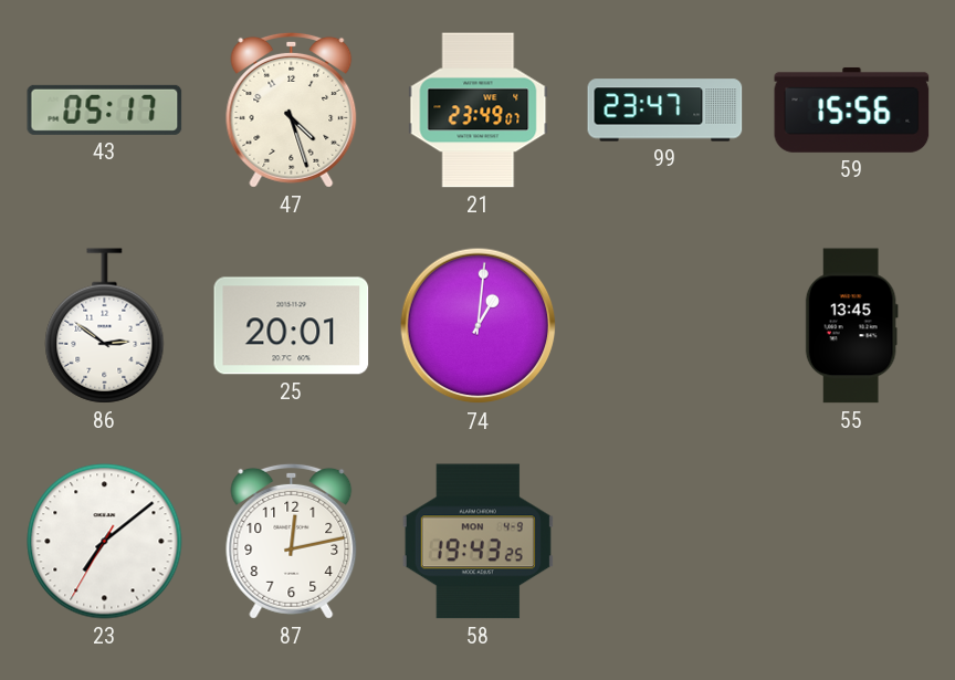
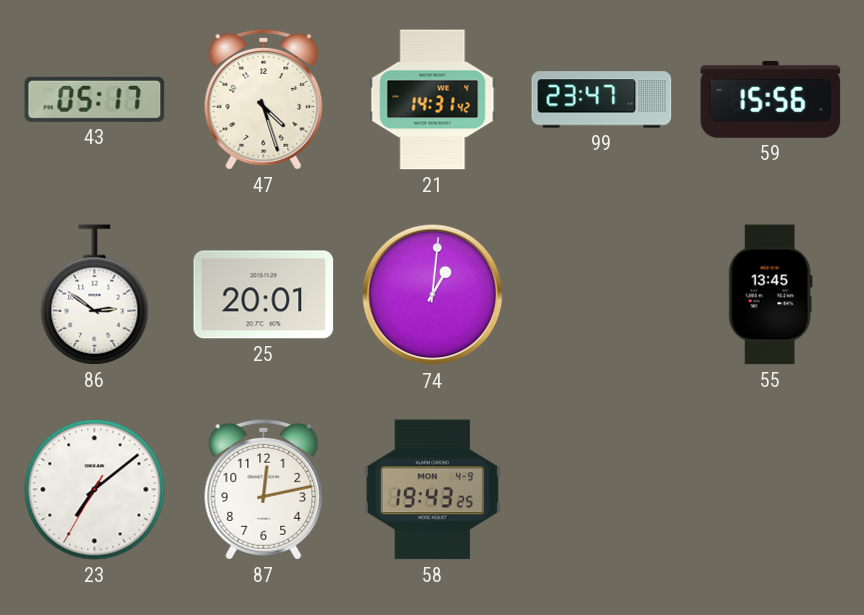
21: 23:49 -> 14:31 (433, 100)
